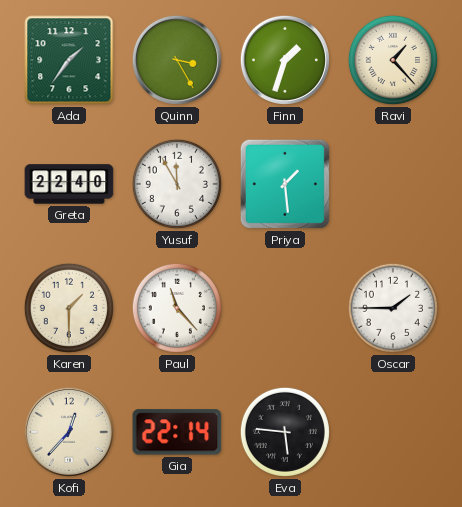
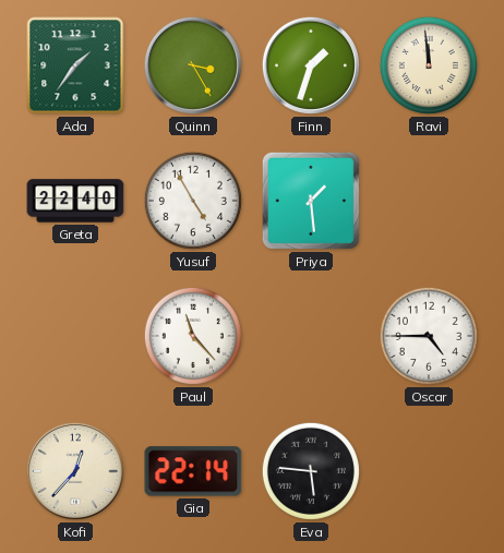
Ravi: 1:23 -> 11:59 (429, 65)
Yusuf: 11:55 -> 4:55 (193, 201)
Karen: 1:30 -> none (69, 308)
Oscar: 1:45 -> 4:45 (429, 336)
